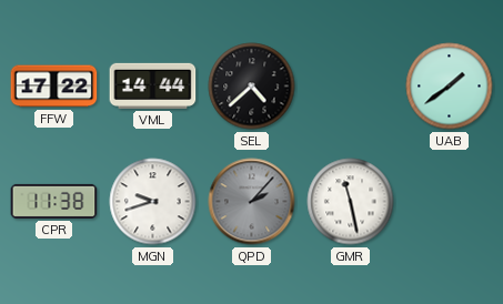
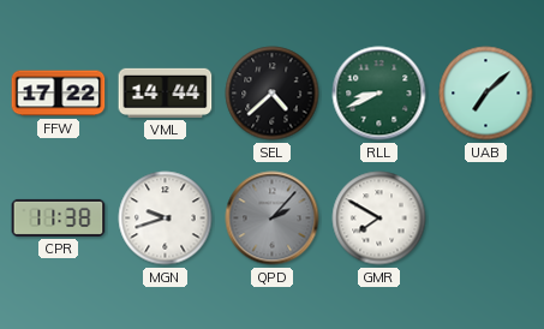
RLL: none -> 8:41 (379, 94)
UAB: 1:39 -> 7:08 (486, 94)
GMR: 11:28 -> 7:50 (379, 219)
